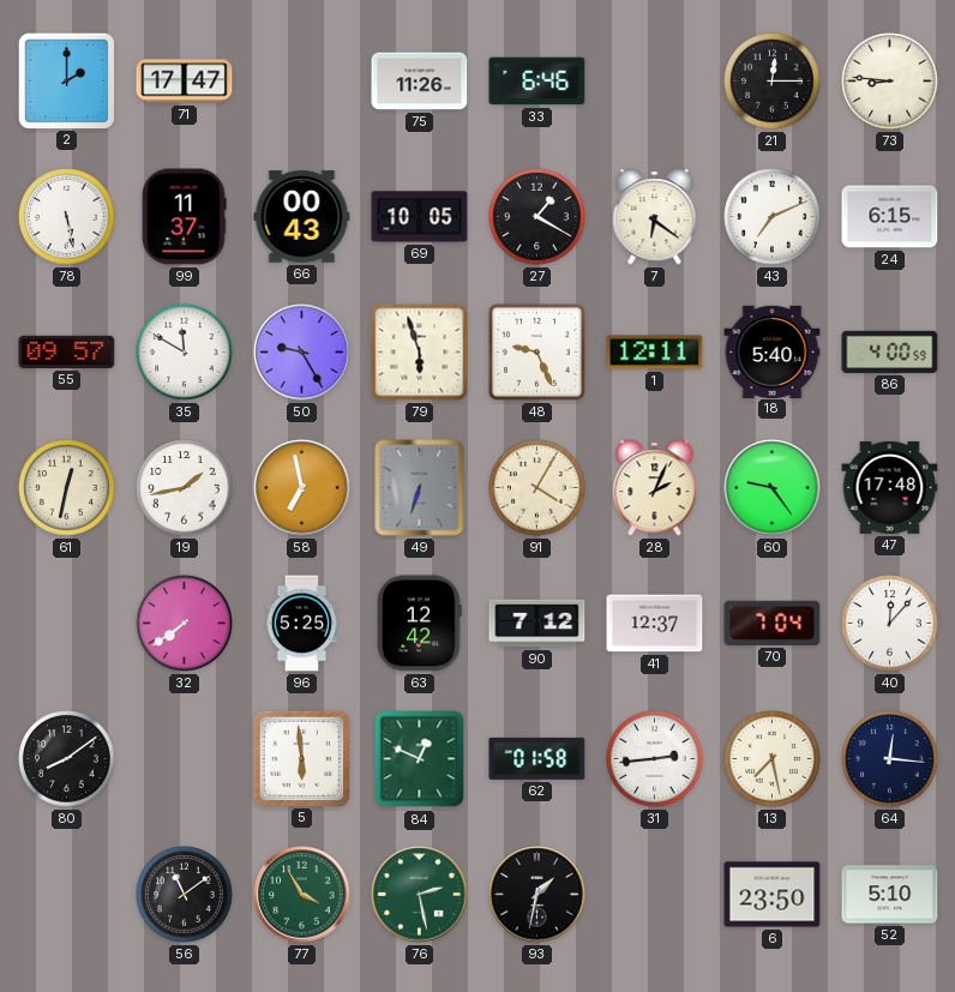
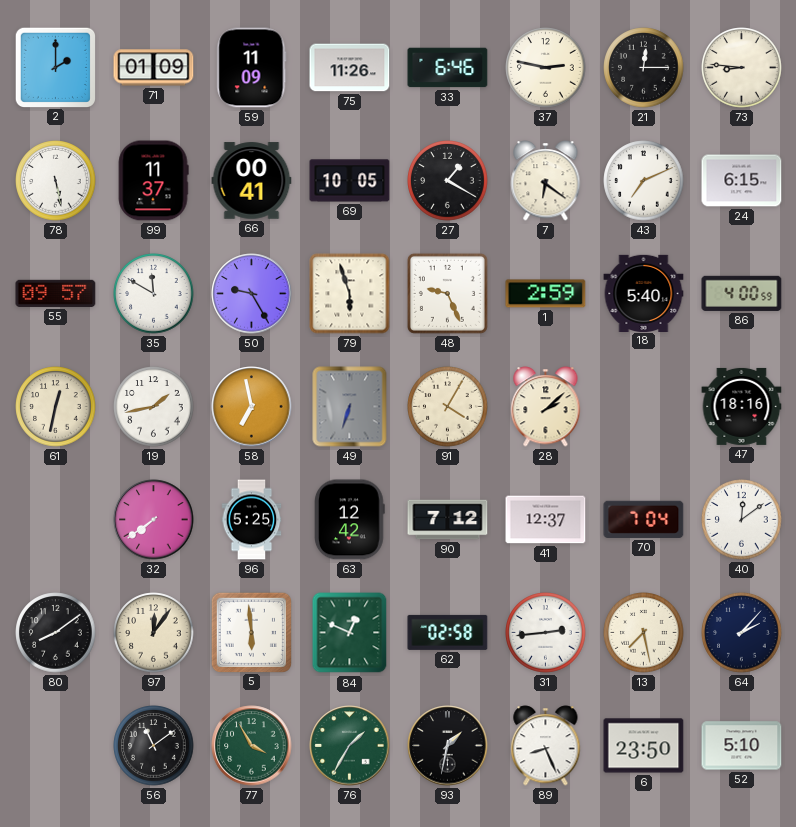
71: 17:47 -> 01:09 (154, 68)
59: none -> 11:09 (252, 68)
37: none -> 2:47 (546, 68)
66: 00:43 -> 00:41 (252, 181)
1: 12:11 -> 2:59 (546, 294)
28: 2:04 -> 2:08 (546, 407)
60: 9:24 -> none (773, 488)
47: 17:48 -> 18:16 (742, 406)
40: 12:07 -> 12:09 (742, 520)
97: none -> 12:06 (154, 633)
62: 01:58 -> 02:58 (448, 632)
64: 12:16 -> 2:07 (742, 633)
76: 2:28 -> 1:35 (350, 746)
89: none -> 8:26 (546, 746)
